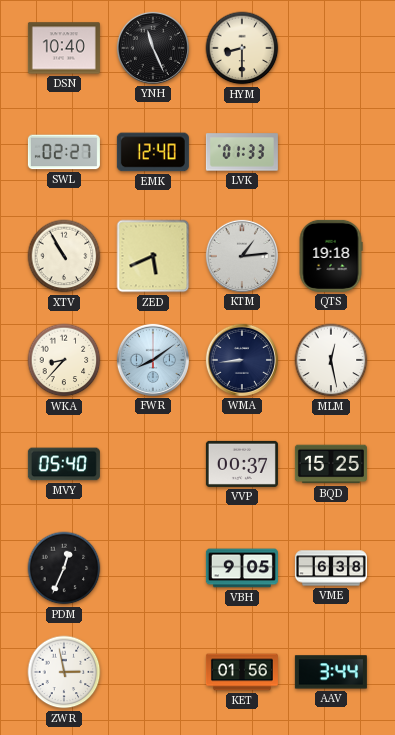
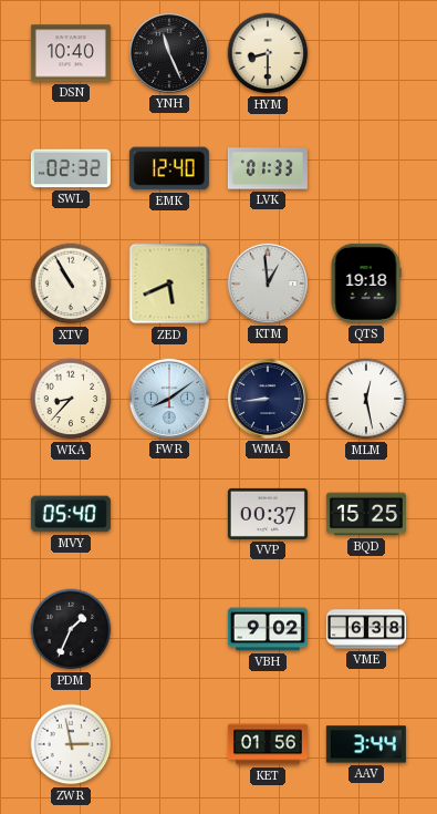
SWL: 02:27 -> 02:32 (71, 168)
KTM: 1:14 -> 12:59 (268, 284)
PDM: 12:34 -> 1:34 (71, 629)
VBH: 9:05 -> 9:02 (268, 629)
